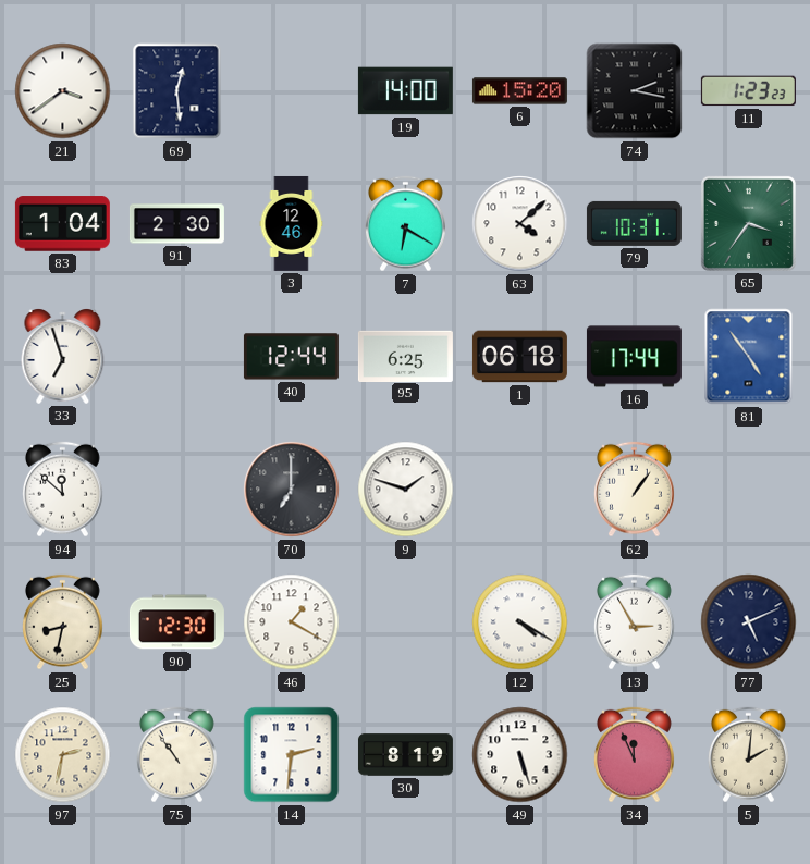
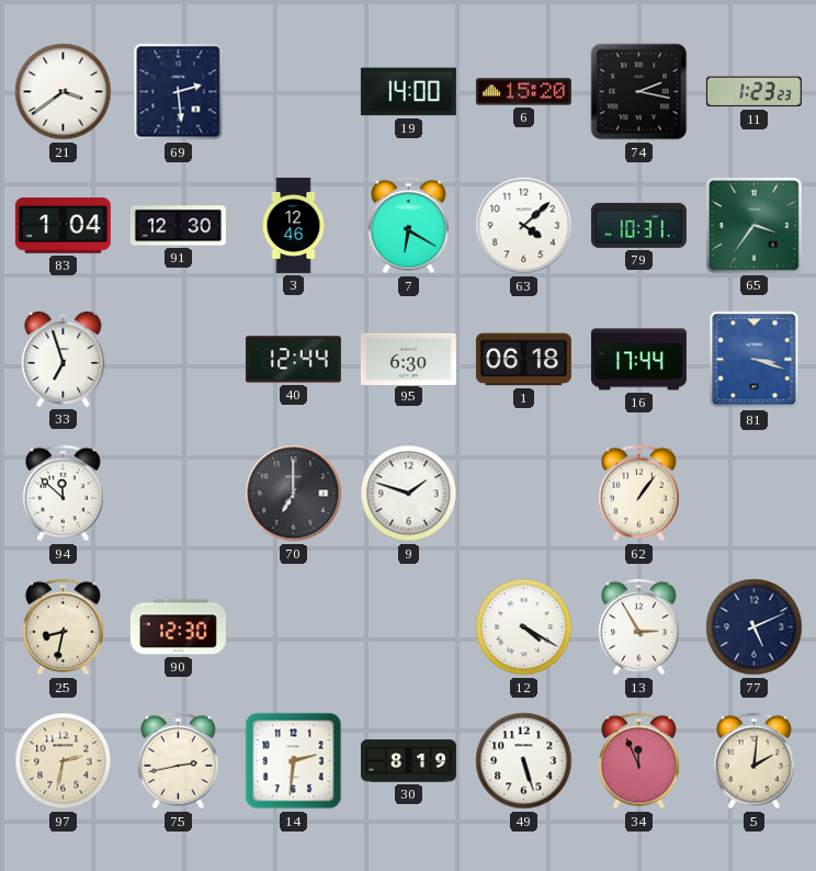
69: 12:29 -> 2:29 (179, 92)
91: 2:30 -> 12:30 (178, 226)
95: 6:25 -> 6:30 (408, 359)
81: 4:54 -> 3:18 (755, 360)
46: 1:20 -> none (292, 622)
75: 10:54 -> 2:43 (179, 761)
